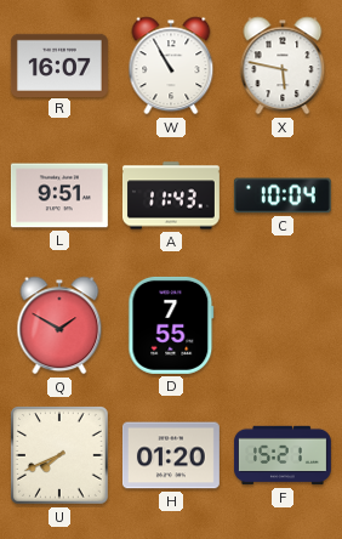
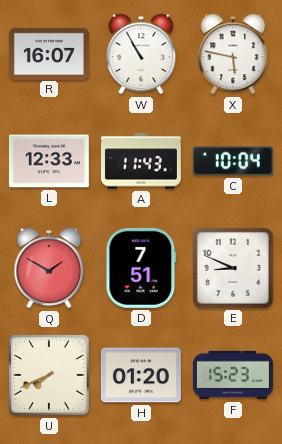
L: 9:51 -> 12:33 (49, 161)
D: 7:55 -> 7:51 (141, 268)
E: none -> 8:49 (233, 268)
F: 15:21 -> 15:23 (233, 375)
